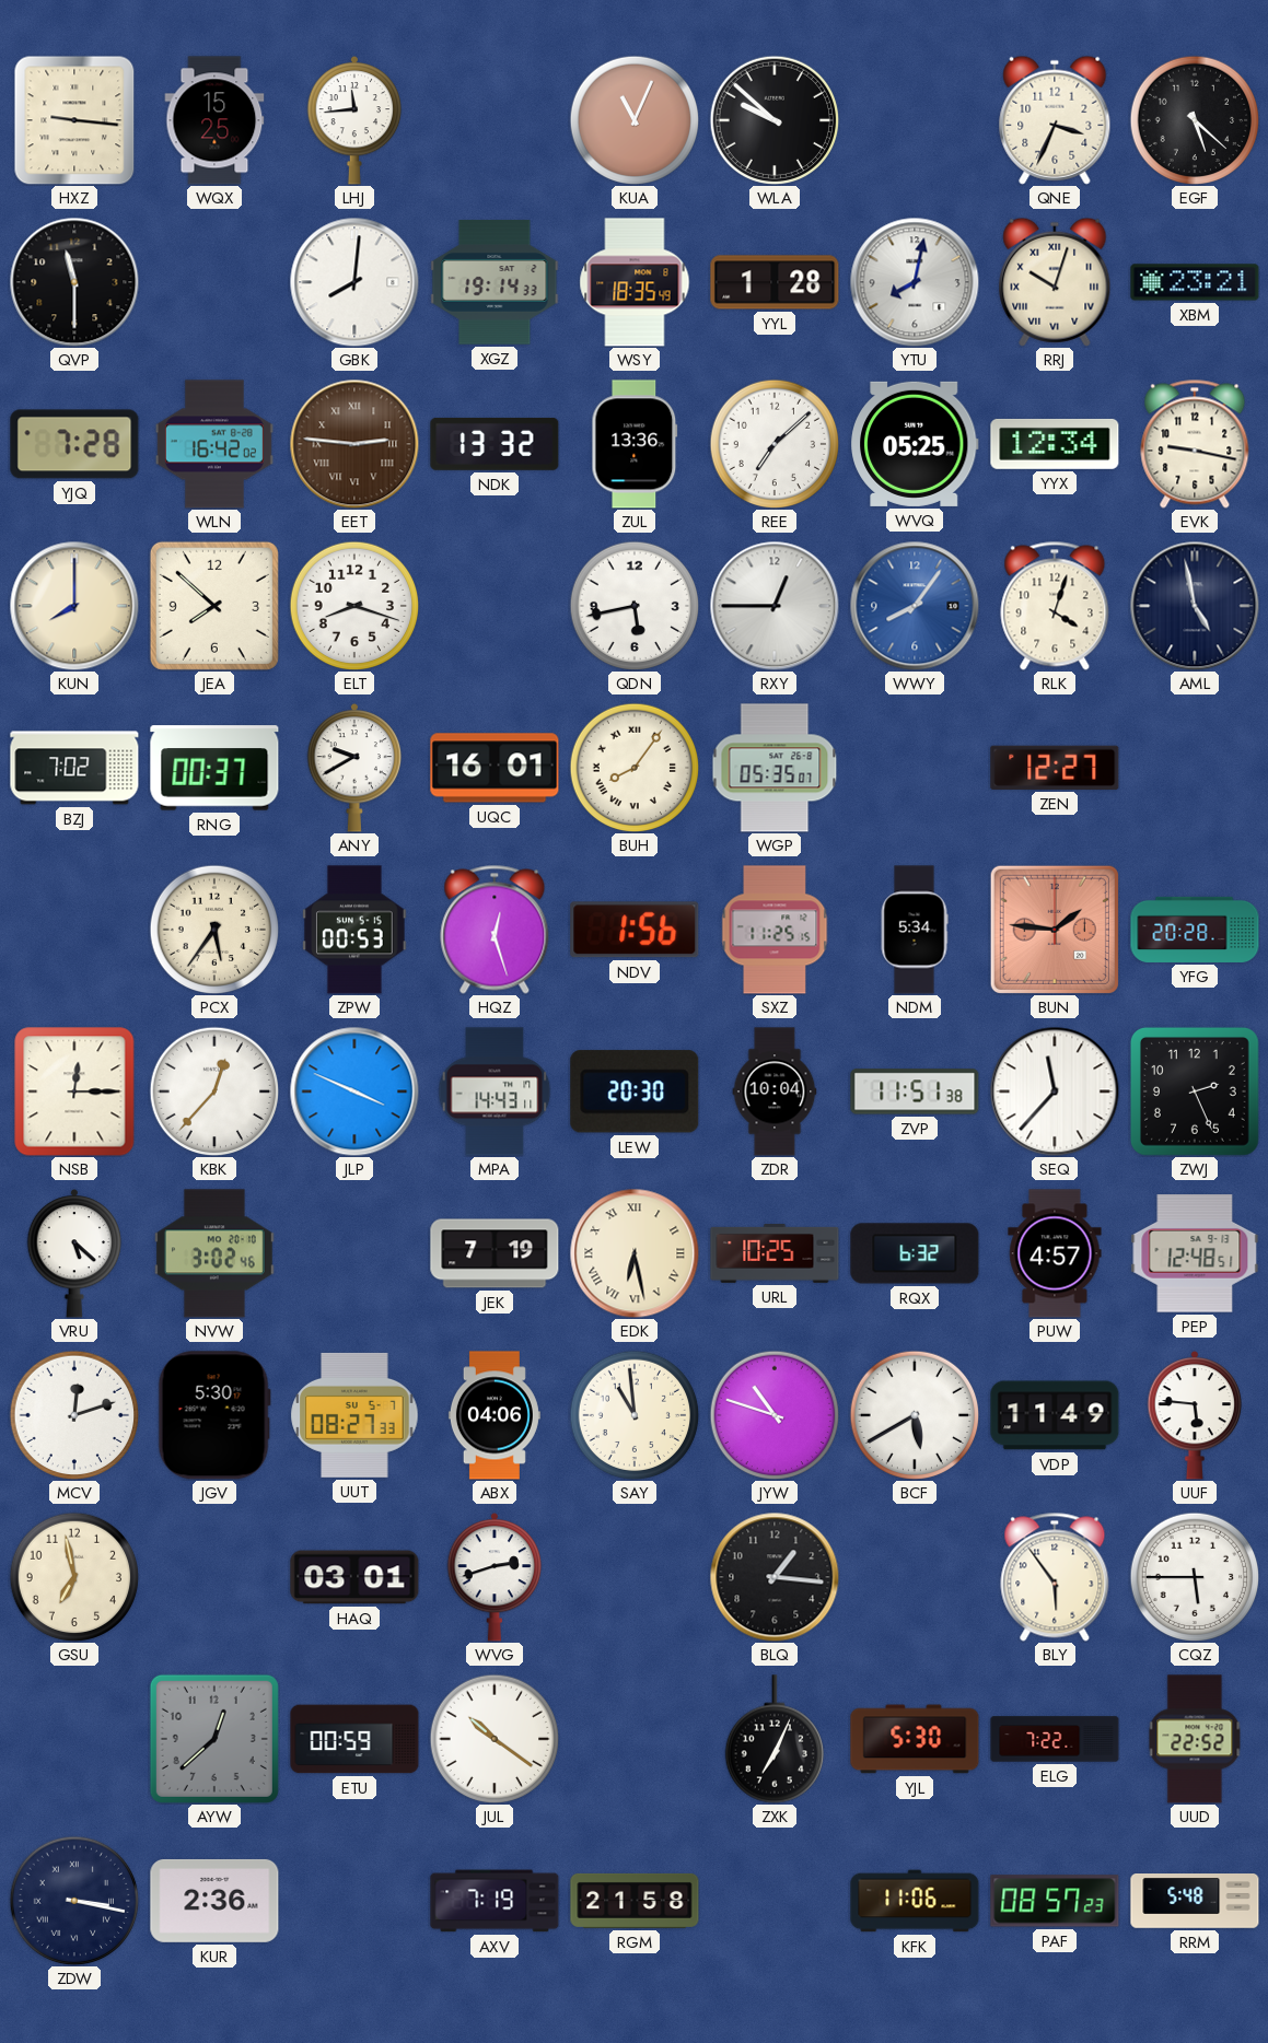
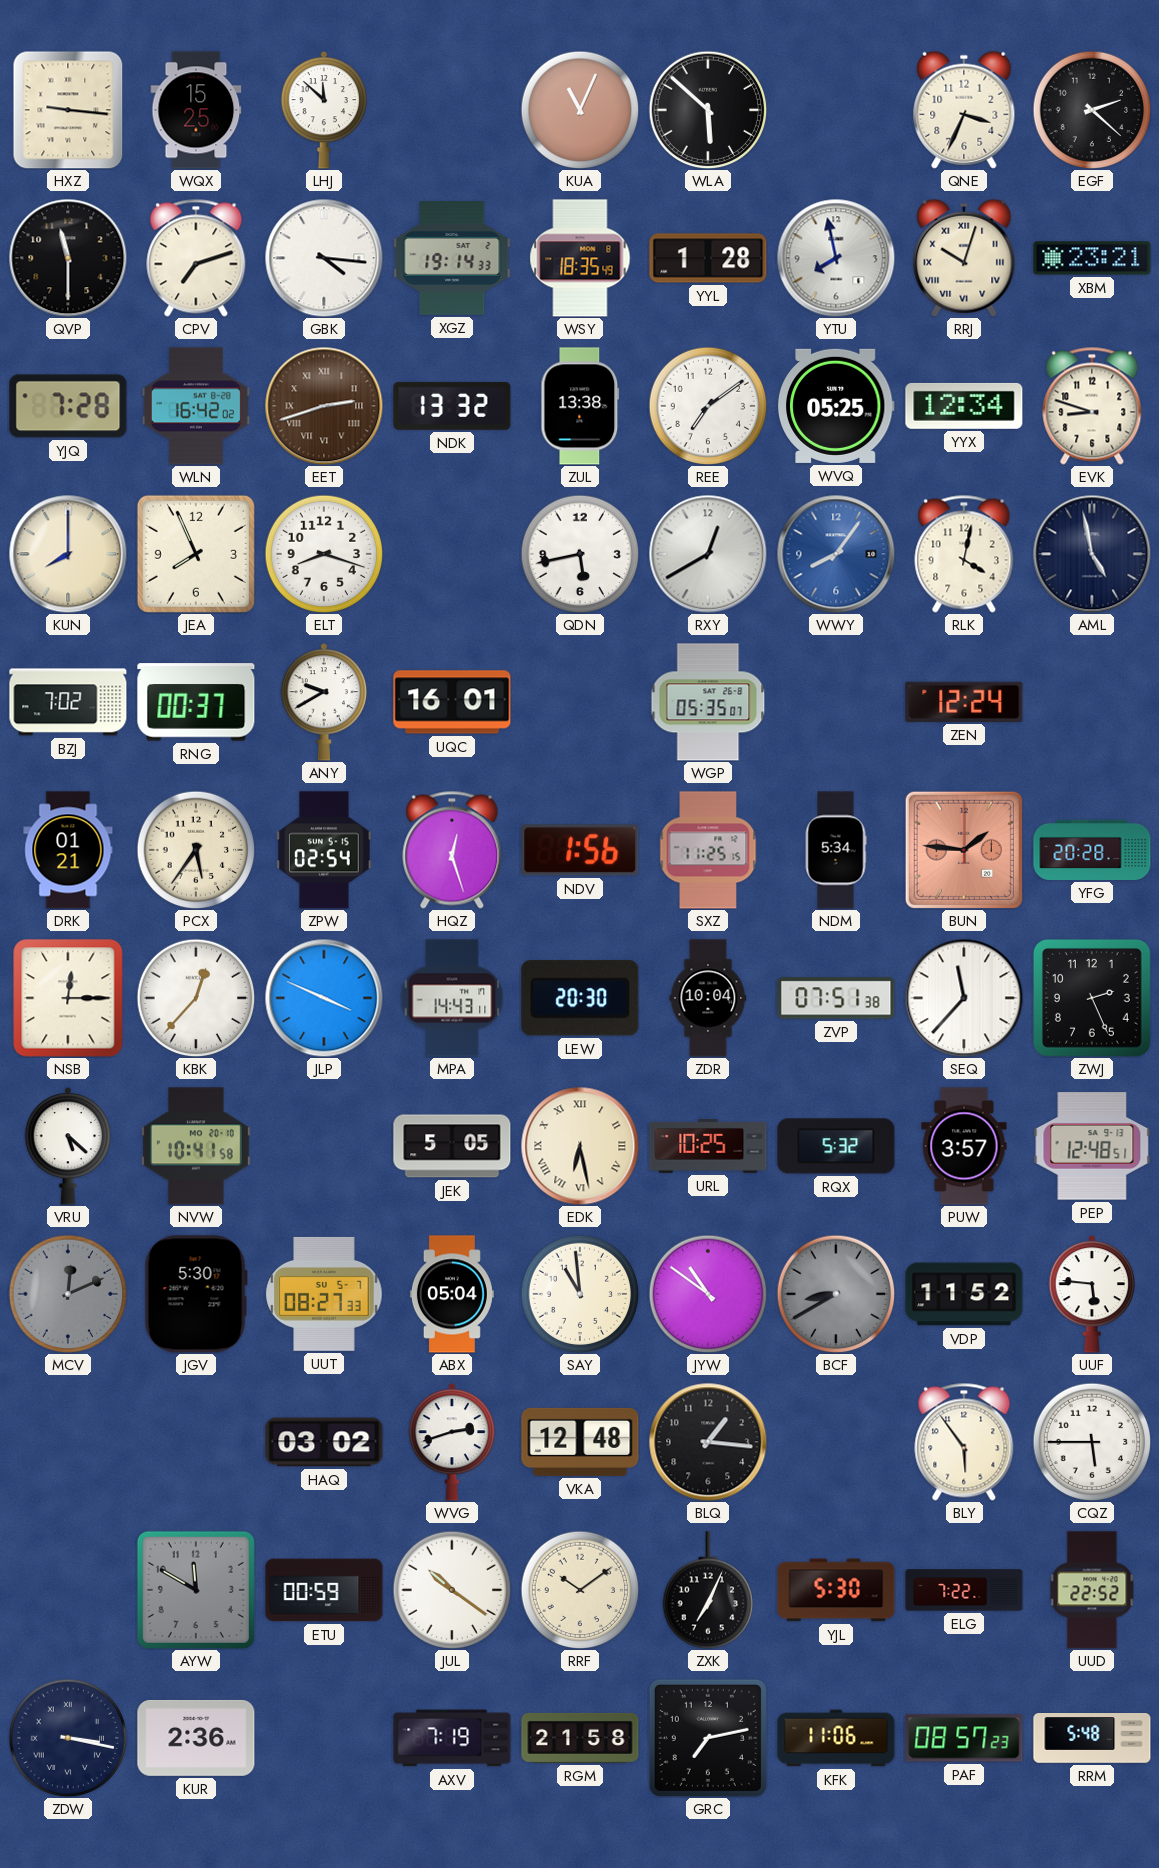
LHJ: 11:44 -> 11:52 (324, 110)
WLA: 9:52 -> 5:52 (708, 110)
EGF: 5:22 -> 2:22 (1092, 110)
CPV: none -> 7:12 (196, 258)
GBK: 8:01 -> 4:16 (324, 258)
YTU: 8:02 -> 7:58 (836, 258)
EET: 2:46 -> 2:42 (324, 406)
ZUL: 13:36 -> 13:38 (580, 406)
REE: 7:08 -> 7:09 (708, 406)
EVK: 9:17 -> 8:48 (1092, 406)
JEA: 7:52 -> 7:56 (196, 554)
RXY: 12:45 -> 12:40 (708, 554)
RLK: 4:03 -> 4:02 (964, 554)
BUH: 8:06 -> none (635, 768)
ZEN: 12:27 -> 12:24 (964, 702)
DRK: none -> 01:21 (68, 850)
ZPW: 00:53 -> 02:54 (324, 850)
ZVP: 11:51 -> 07:51 (836, 998)
NVW: 3:02 -> 10:41 (196, 1146)
JEK: 7:19 -> 5:05 (452, 1146)
RQX: 6:32 -> 5:32 (836, 1146)
PUW: 4:57 -> 3:57 (964, 1146)
MCV: 12:12 -> 12:11 (68, 1294)
MCV dial: white -> grey (68, 1294)
ABX: 04:06 -> 05:04 (452, 1294)
JYW: 10:48 -> 10:51 (708, 1294)
BCF: 5:40 -> 8:40 (836, 1294)
BCF dial: white -> grey (836, 1294)
VDP: 11:49 -> 11:52 (964, 1294)
GSU: 6:58 -> none (74, 1577)
HAQ: 03:01 -> 03:02 (324, 1442)
VKA: none -> 12:48 (580, 1442)
AYW: 12:38 -> 11:50 (196, 1590)
RRF: none -> 10:09 (580, 1590)
GRC: none -> 7:13 (708, 1738)
